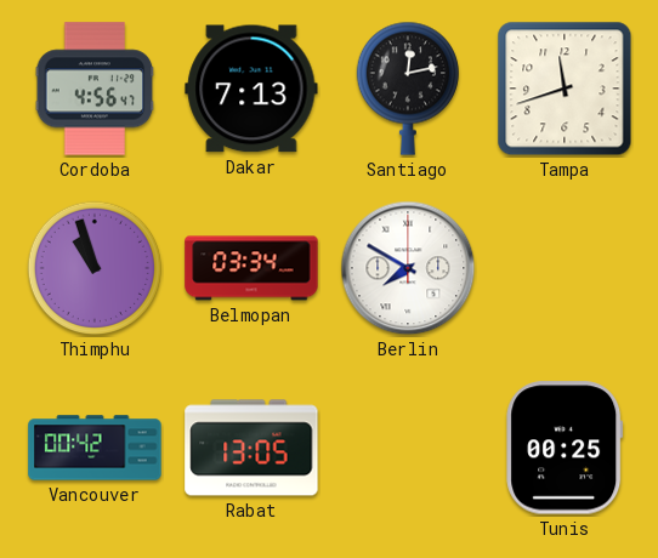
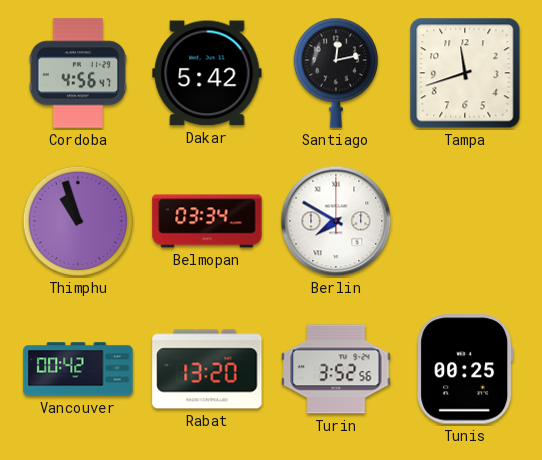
Dakar: 7:13 -> 5:42 (207, 73)
Rabat: 13:05 -> 13:20 (207, 369)
Turin: none -> 3:52 (336, 369)
